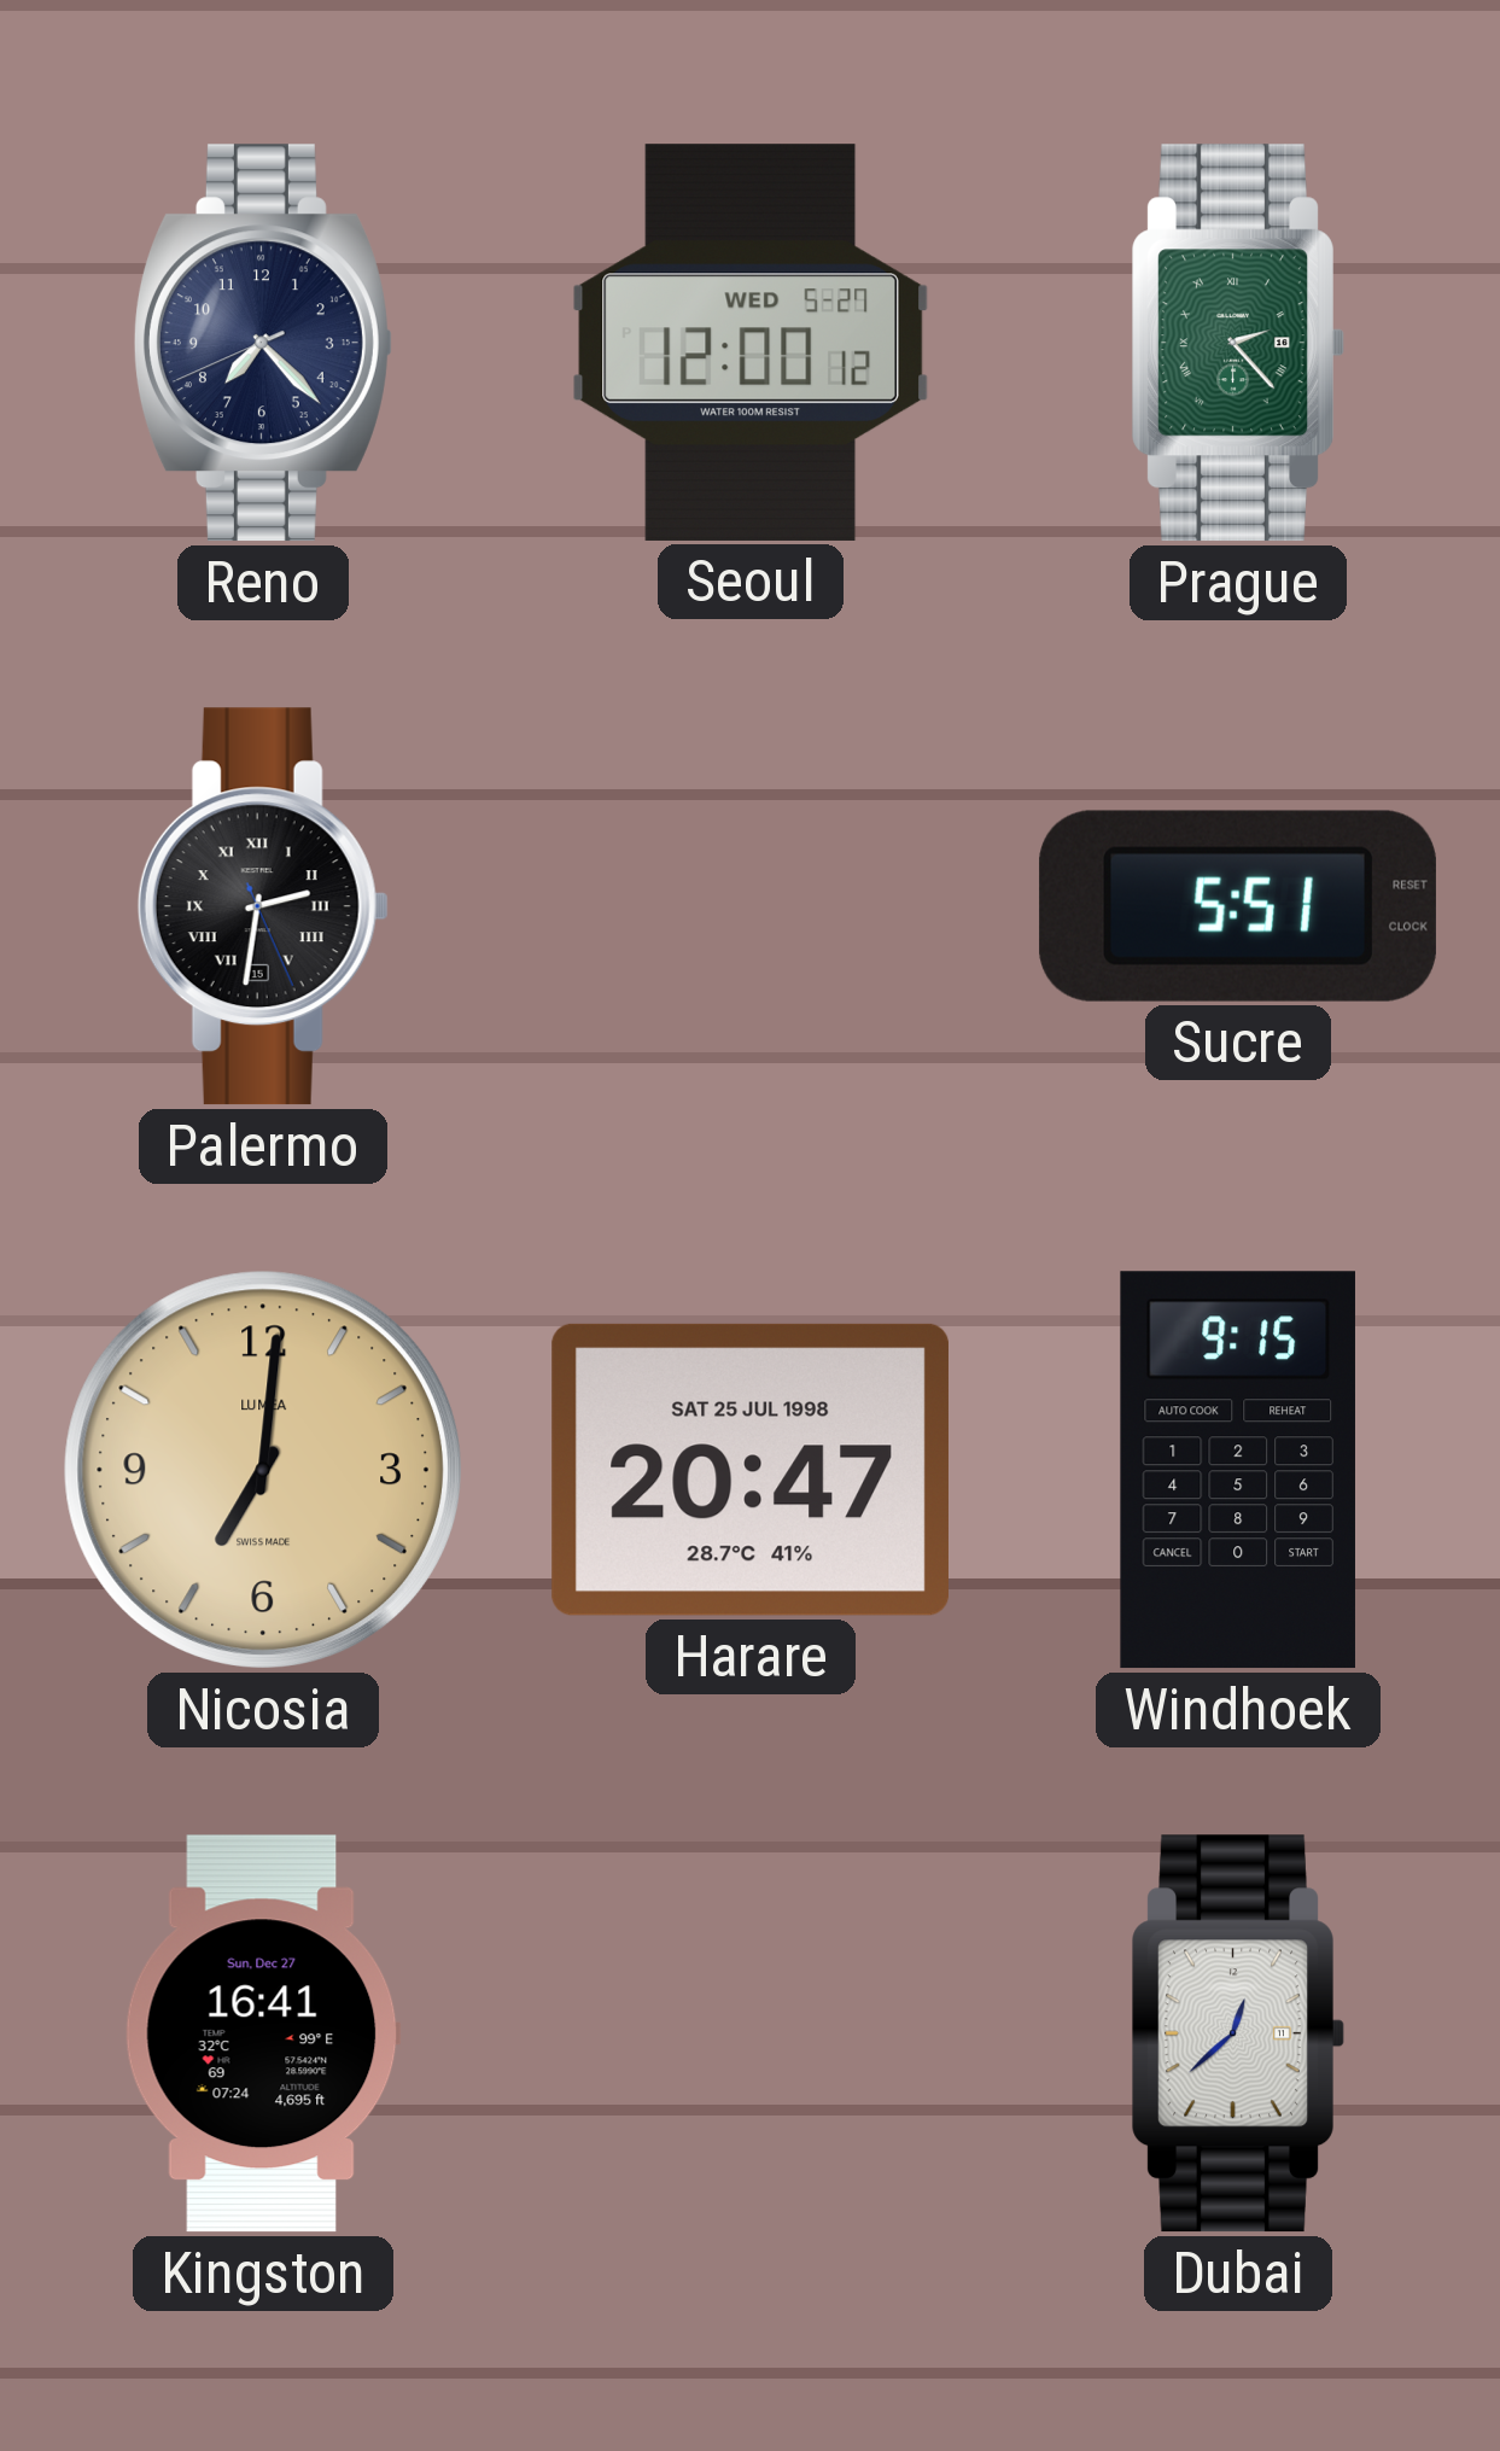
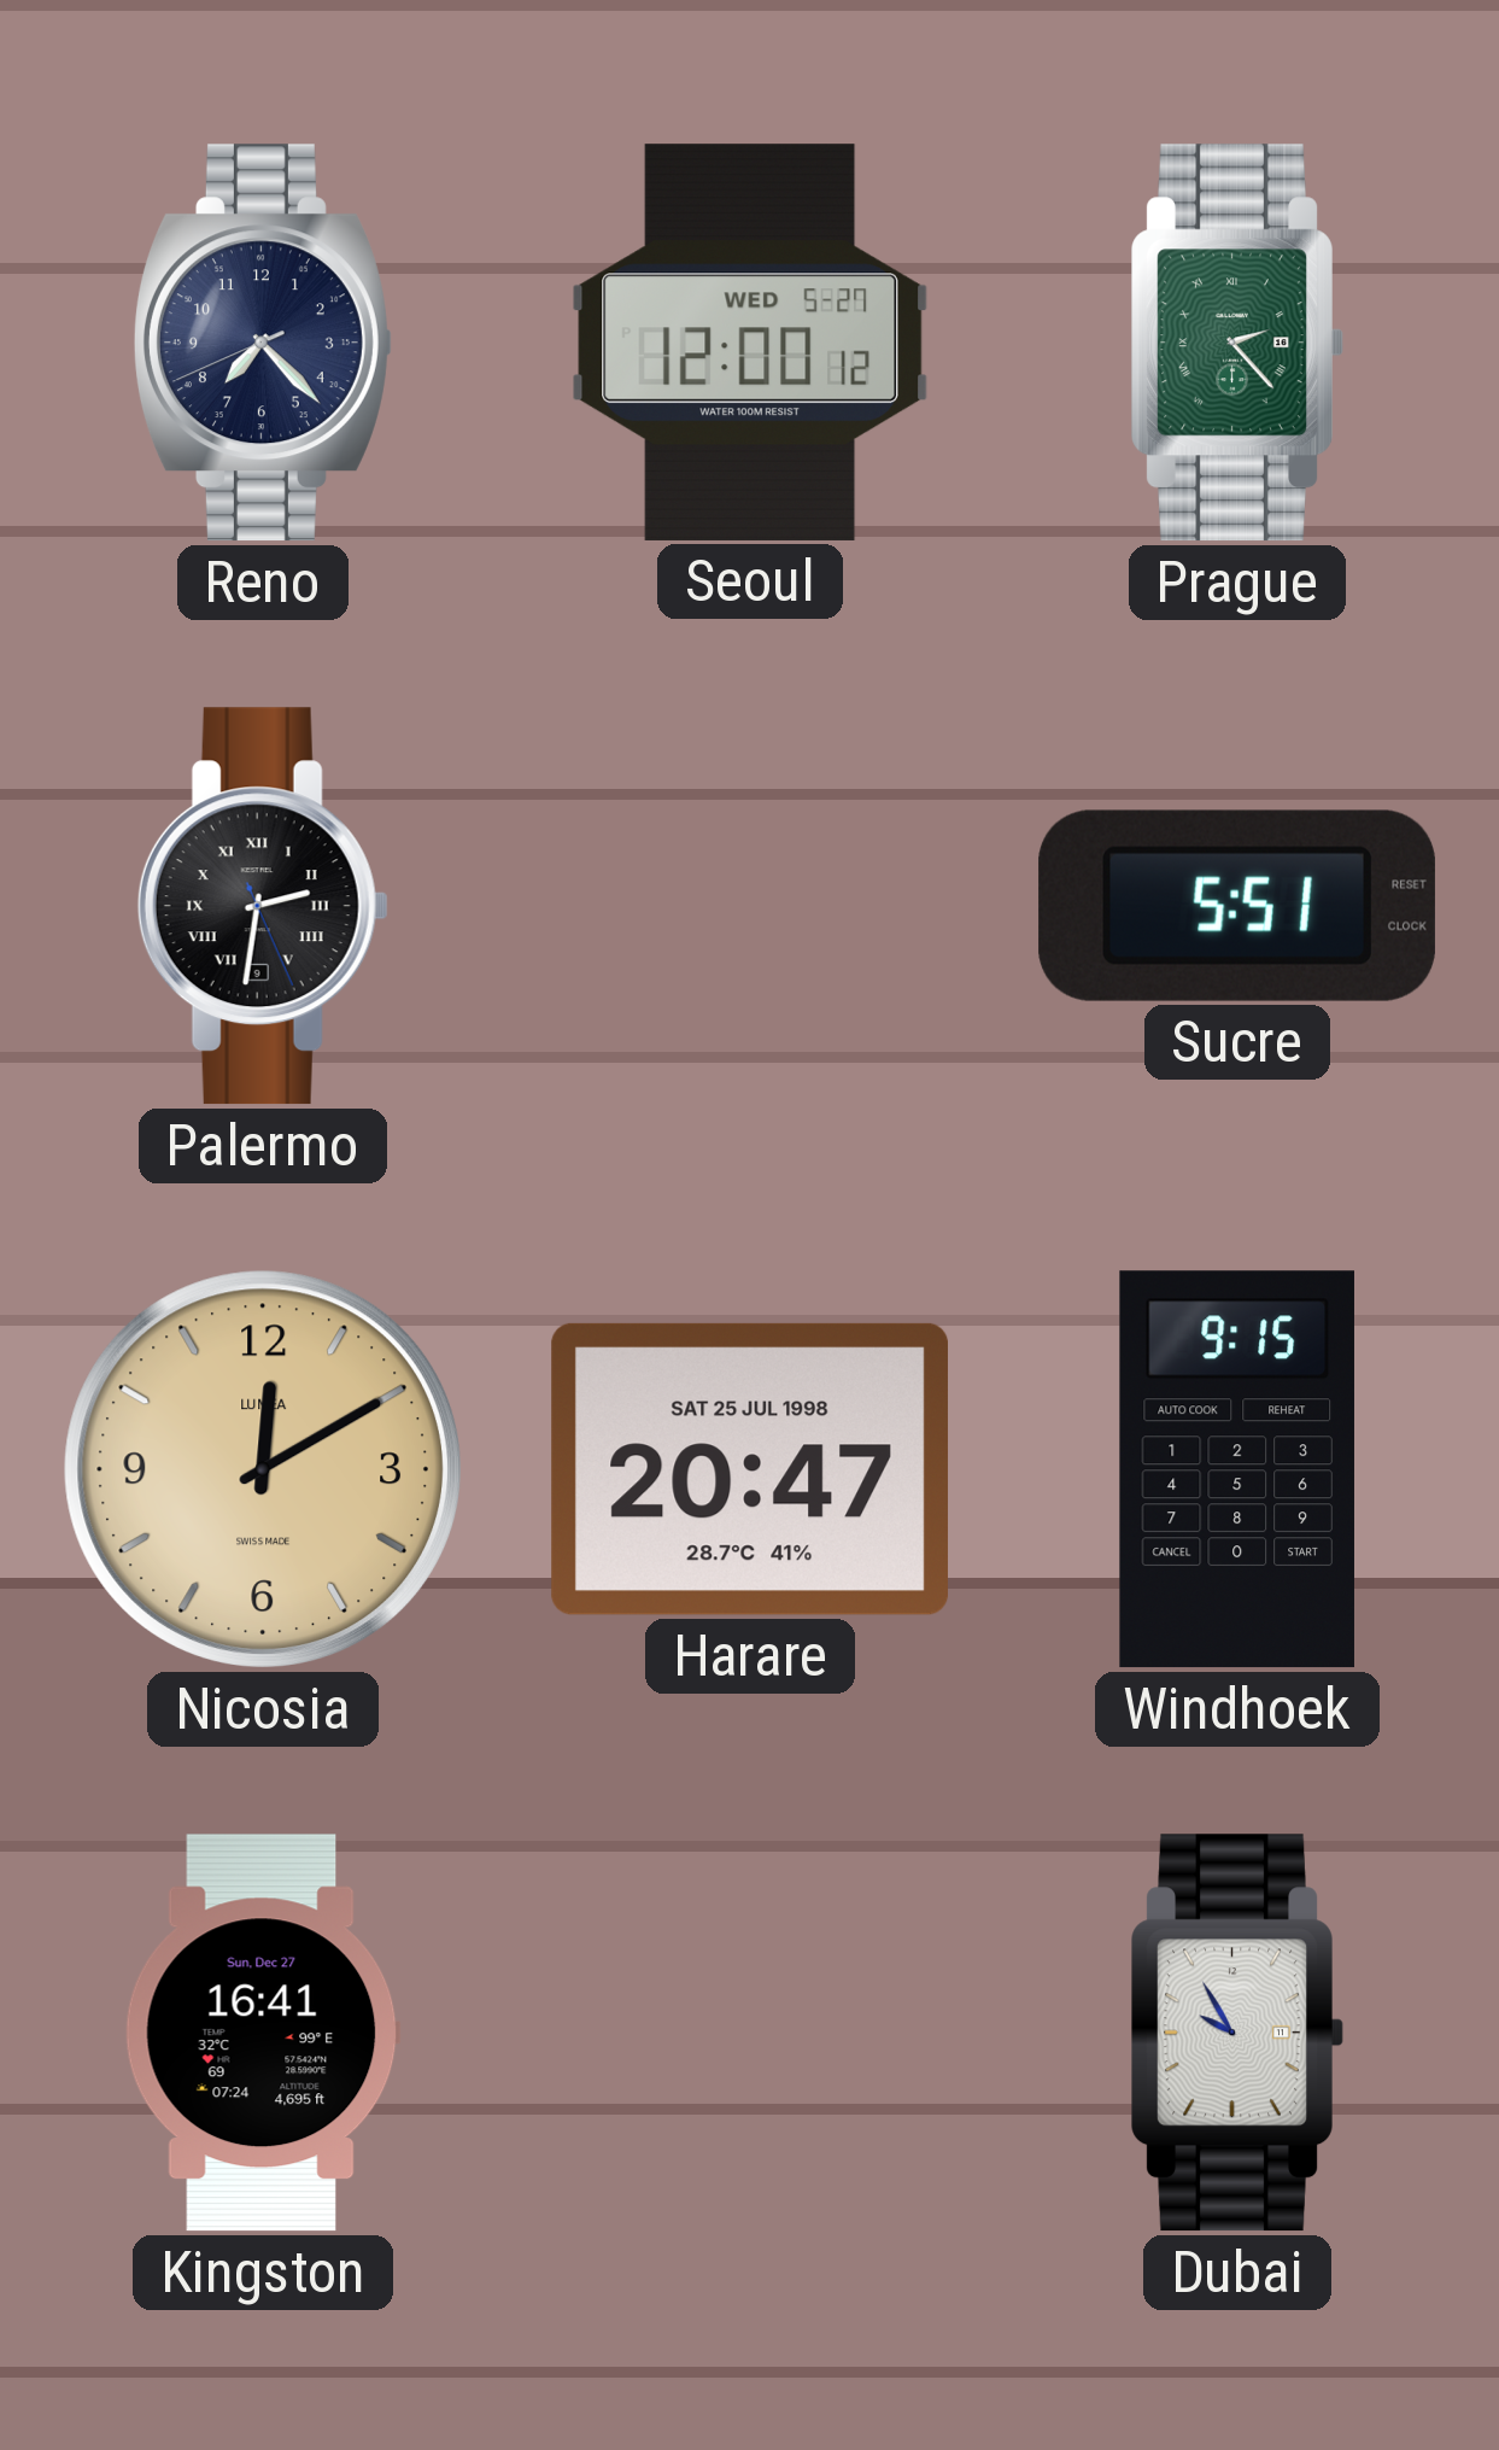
Palermo date: 15 -> 9 (263, 906)
Nicosia: 7:01 -> 12:10 (263, 1469)
Dubai: 12:38 -> 9:55 (1237, 2033)
